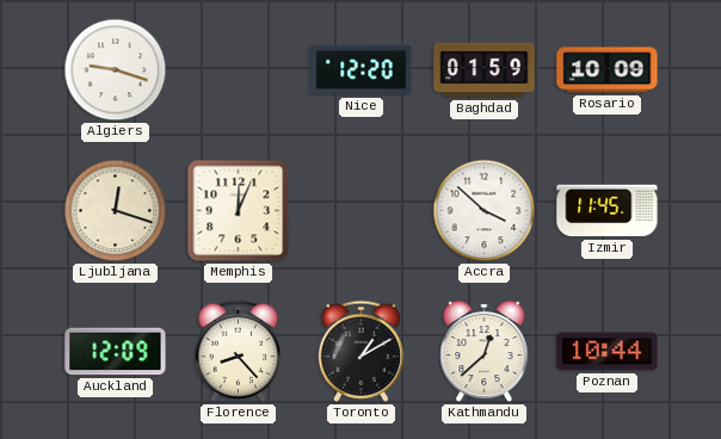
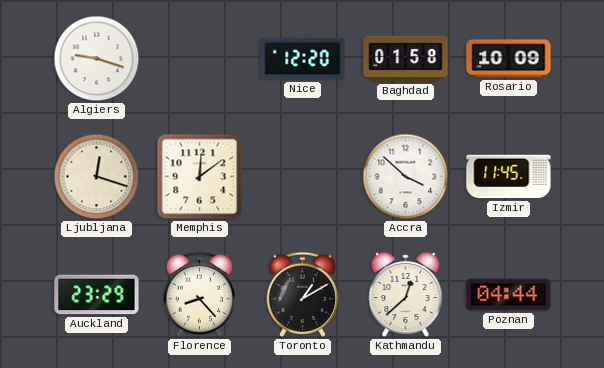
Baghdad: 01:59 -> 01:58 (406, 59)
Memphis: 12:04 -> 12:09 (200, 177)
Auckland: 12:09 -> 23:29 (97, 295)
Poznan: 10:44 -> 04:44 (509, 295)
